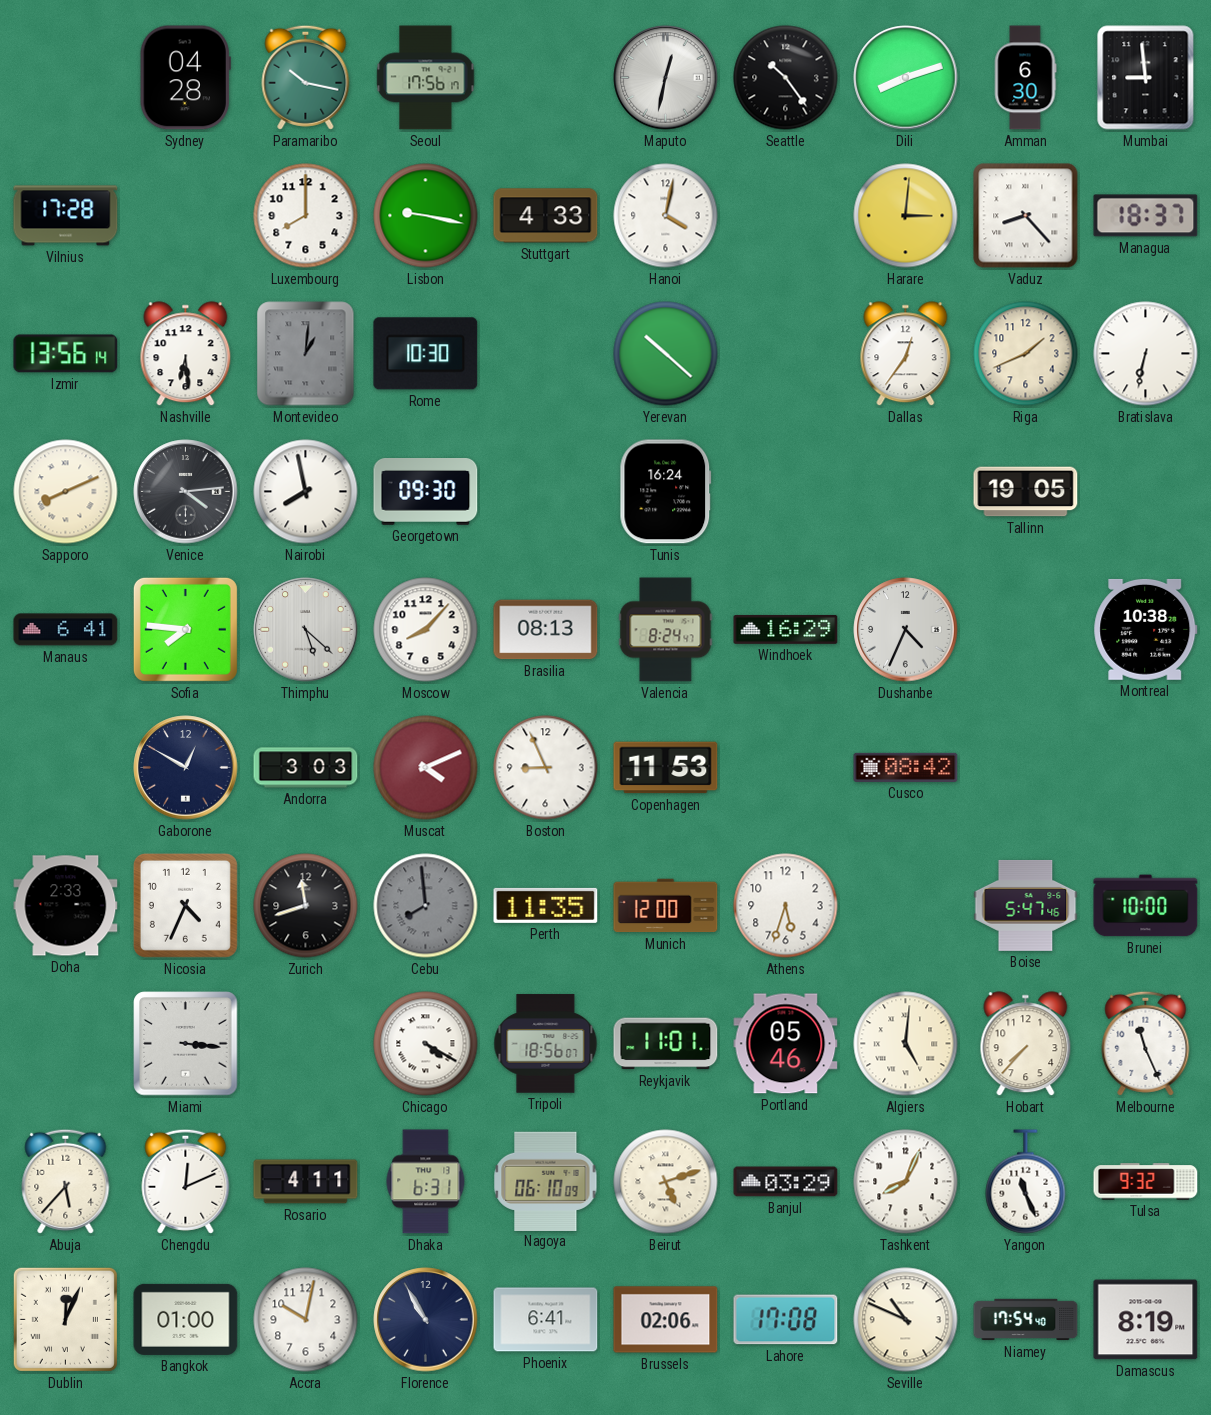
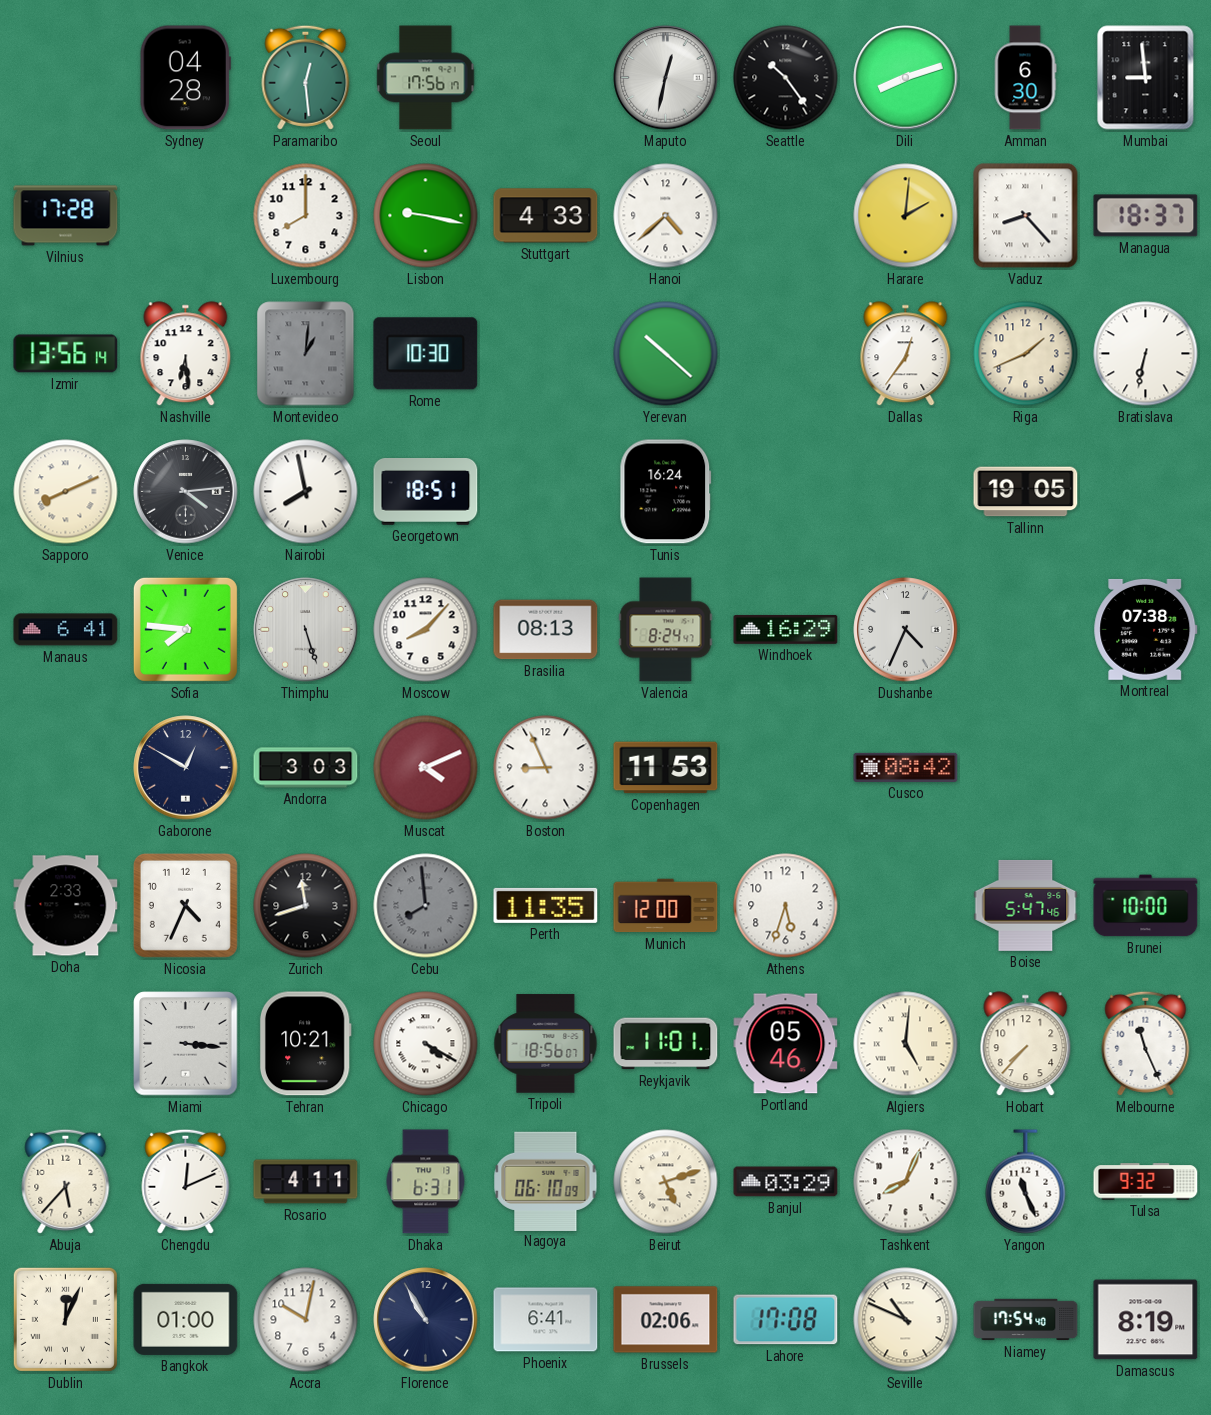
Paramaribo: 10:17 -> 12:29 (306, 77)
Hanoi: 4:02 -> 4:38 (666, 216)
Harare: 3:01 -> 2:01 (906, 216)
Georgetown: 09:30 -> 18:51 (426, 492)
Thimphu: 5:22 -> 5:27 (306, 630)
Montreal: 10:38 -> 07:38 (1146, 629)
Tehran: none -> 10:21 (305, 1044)
